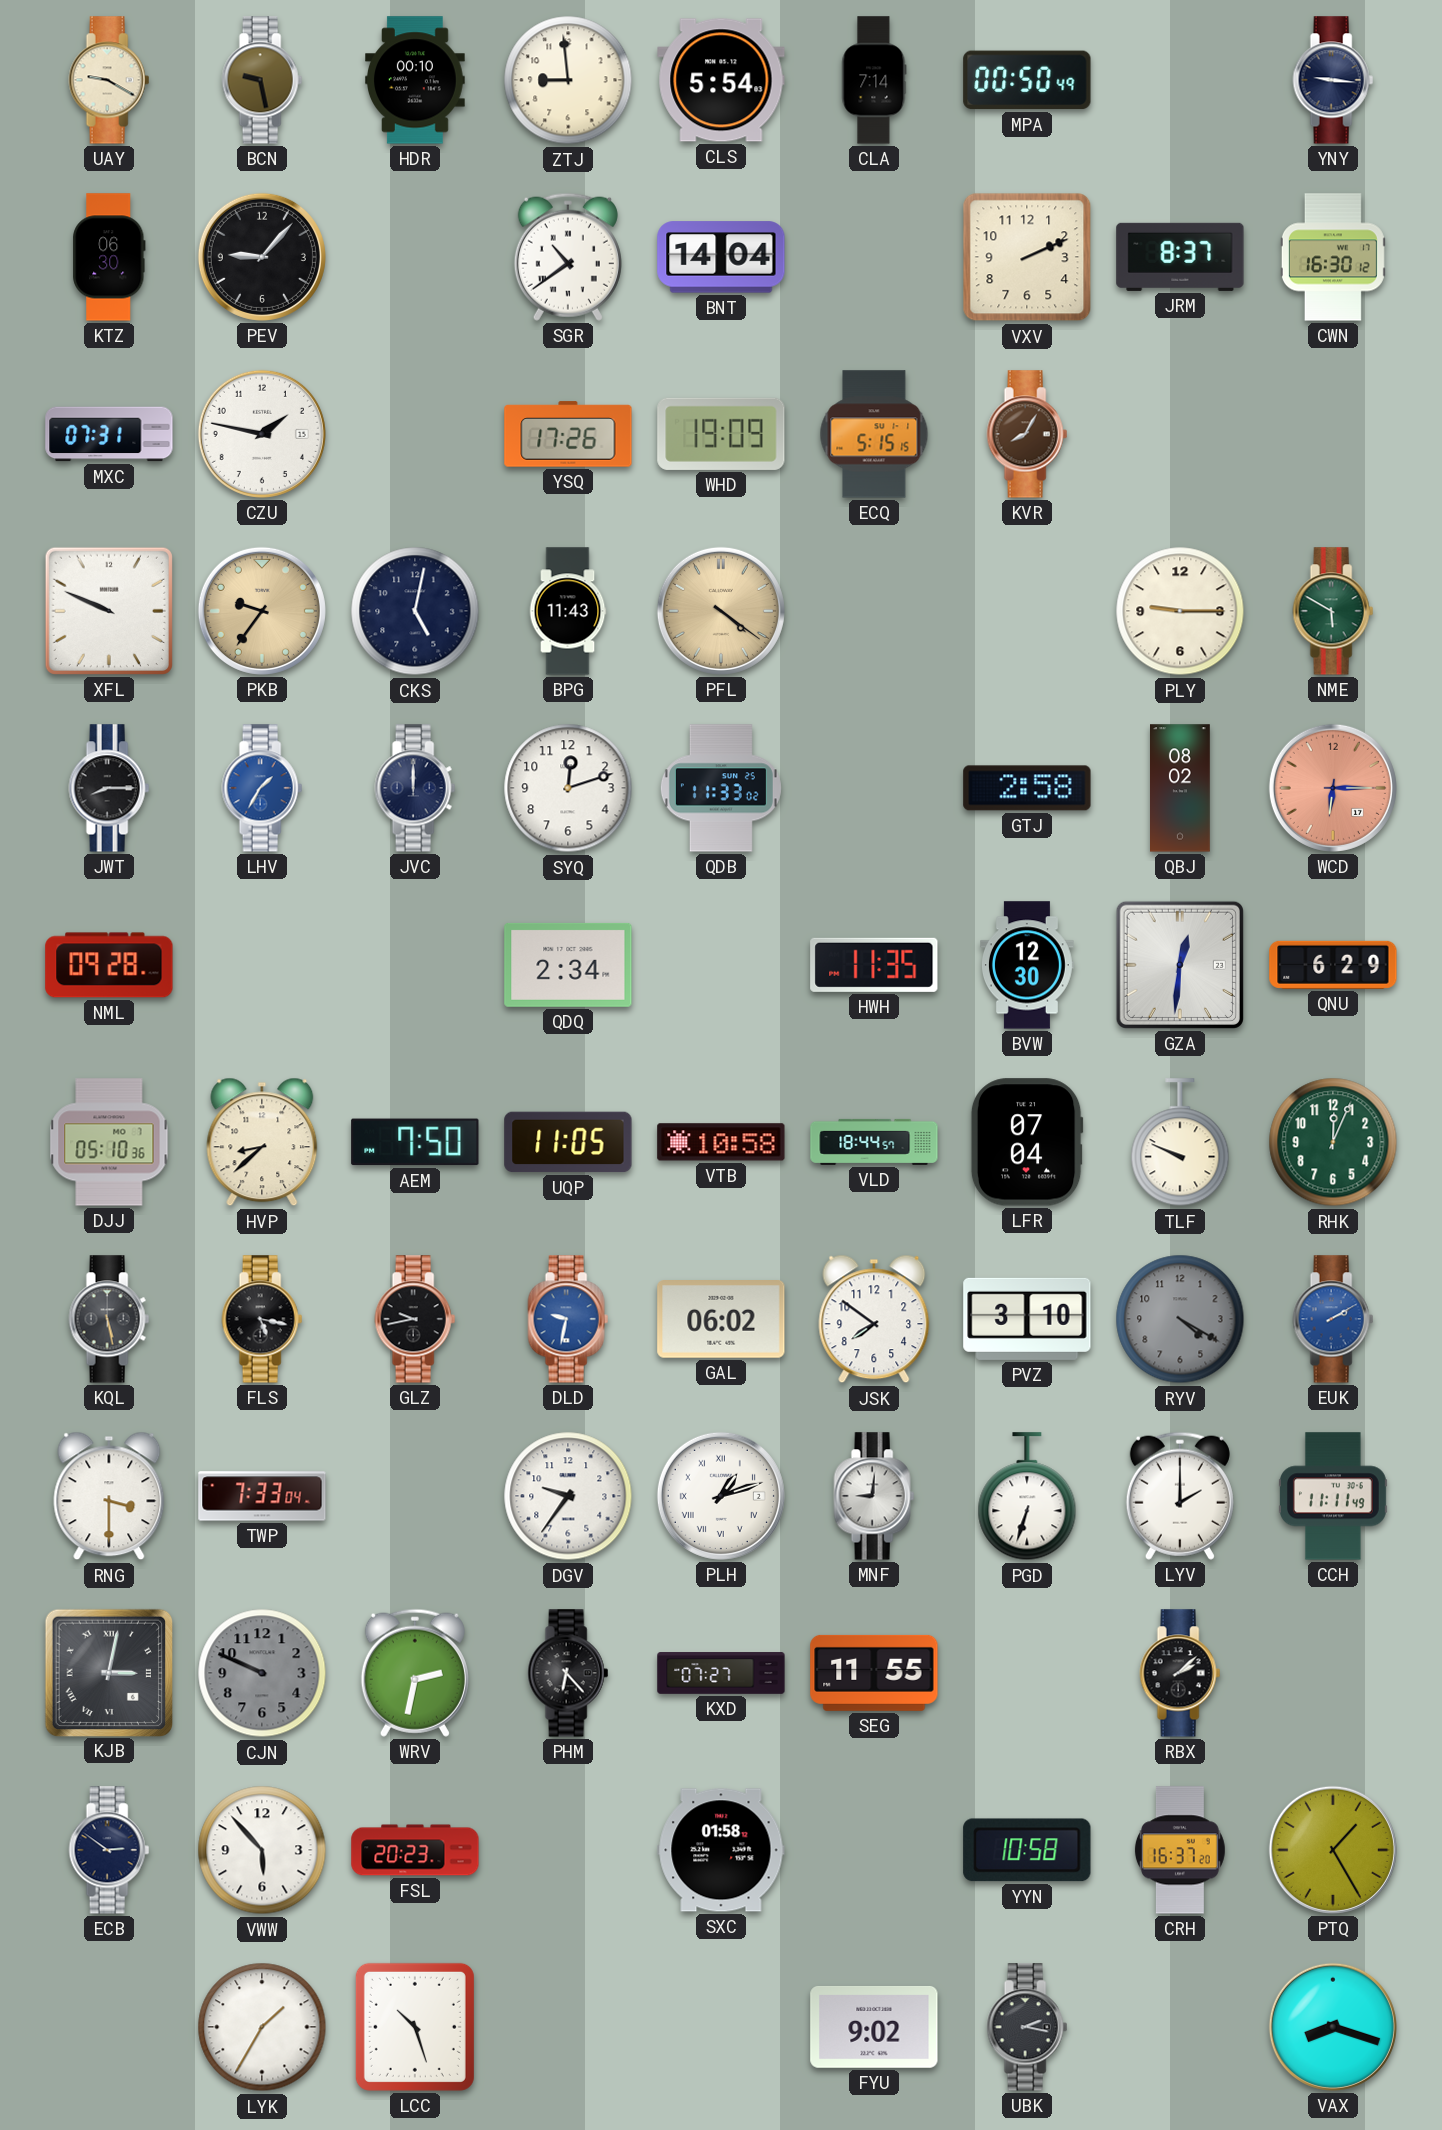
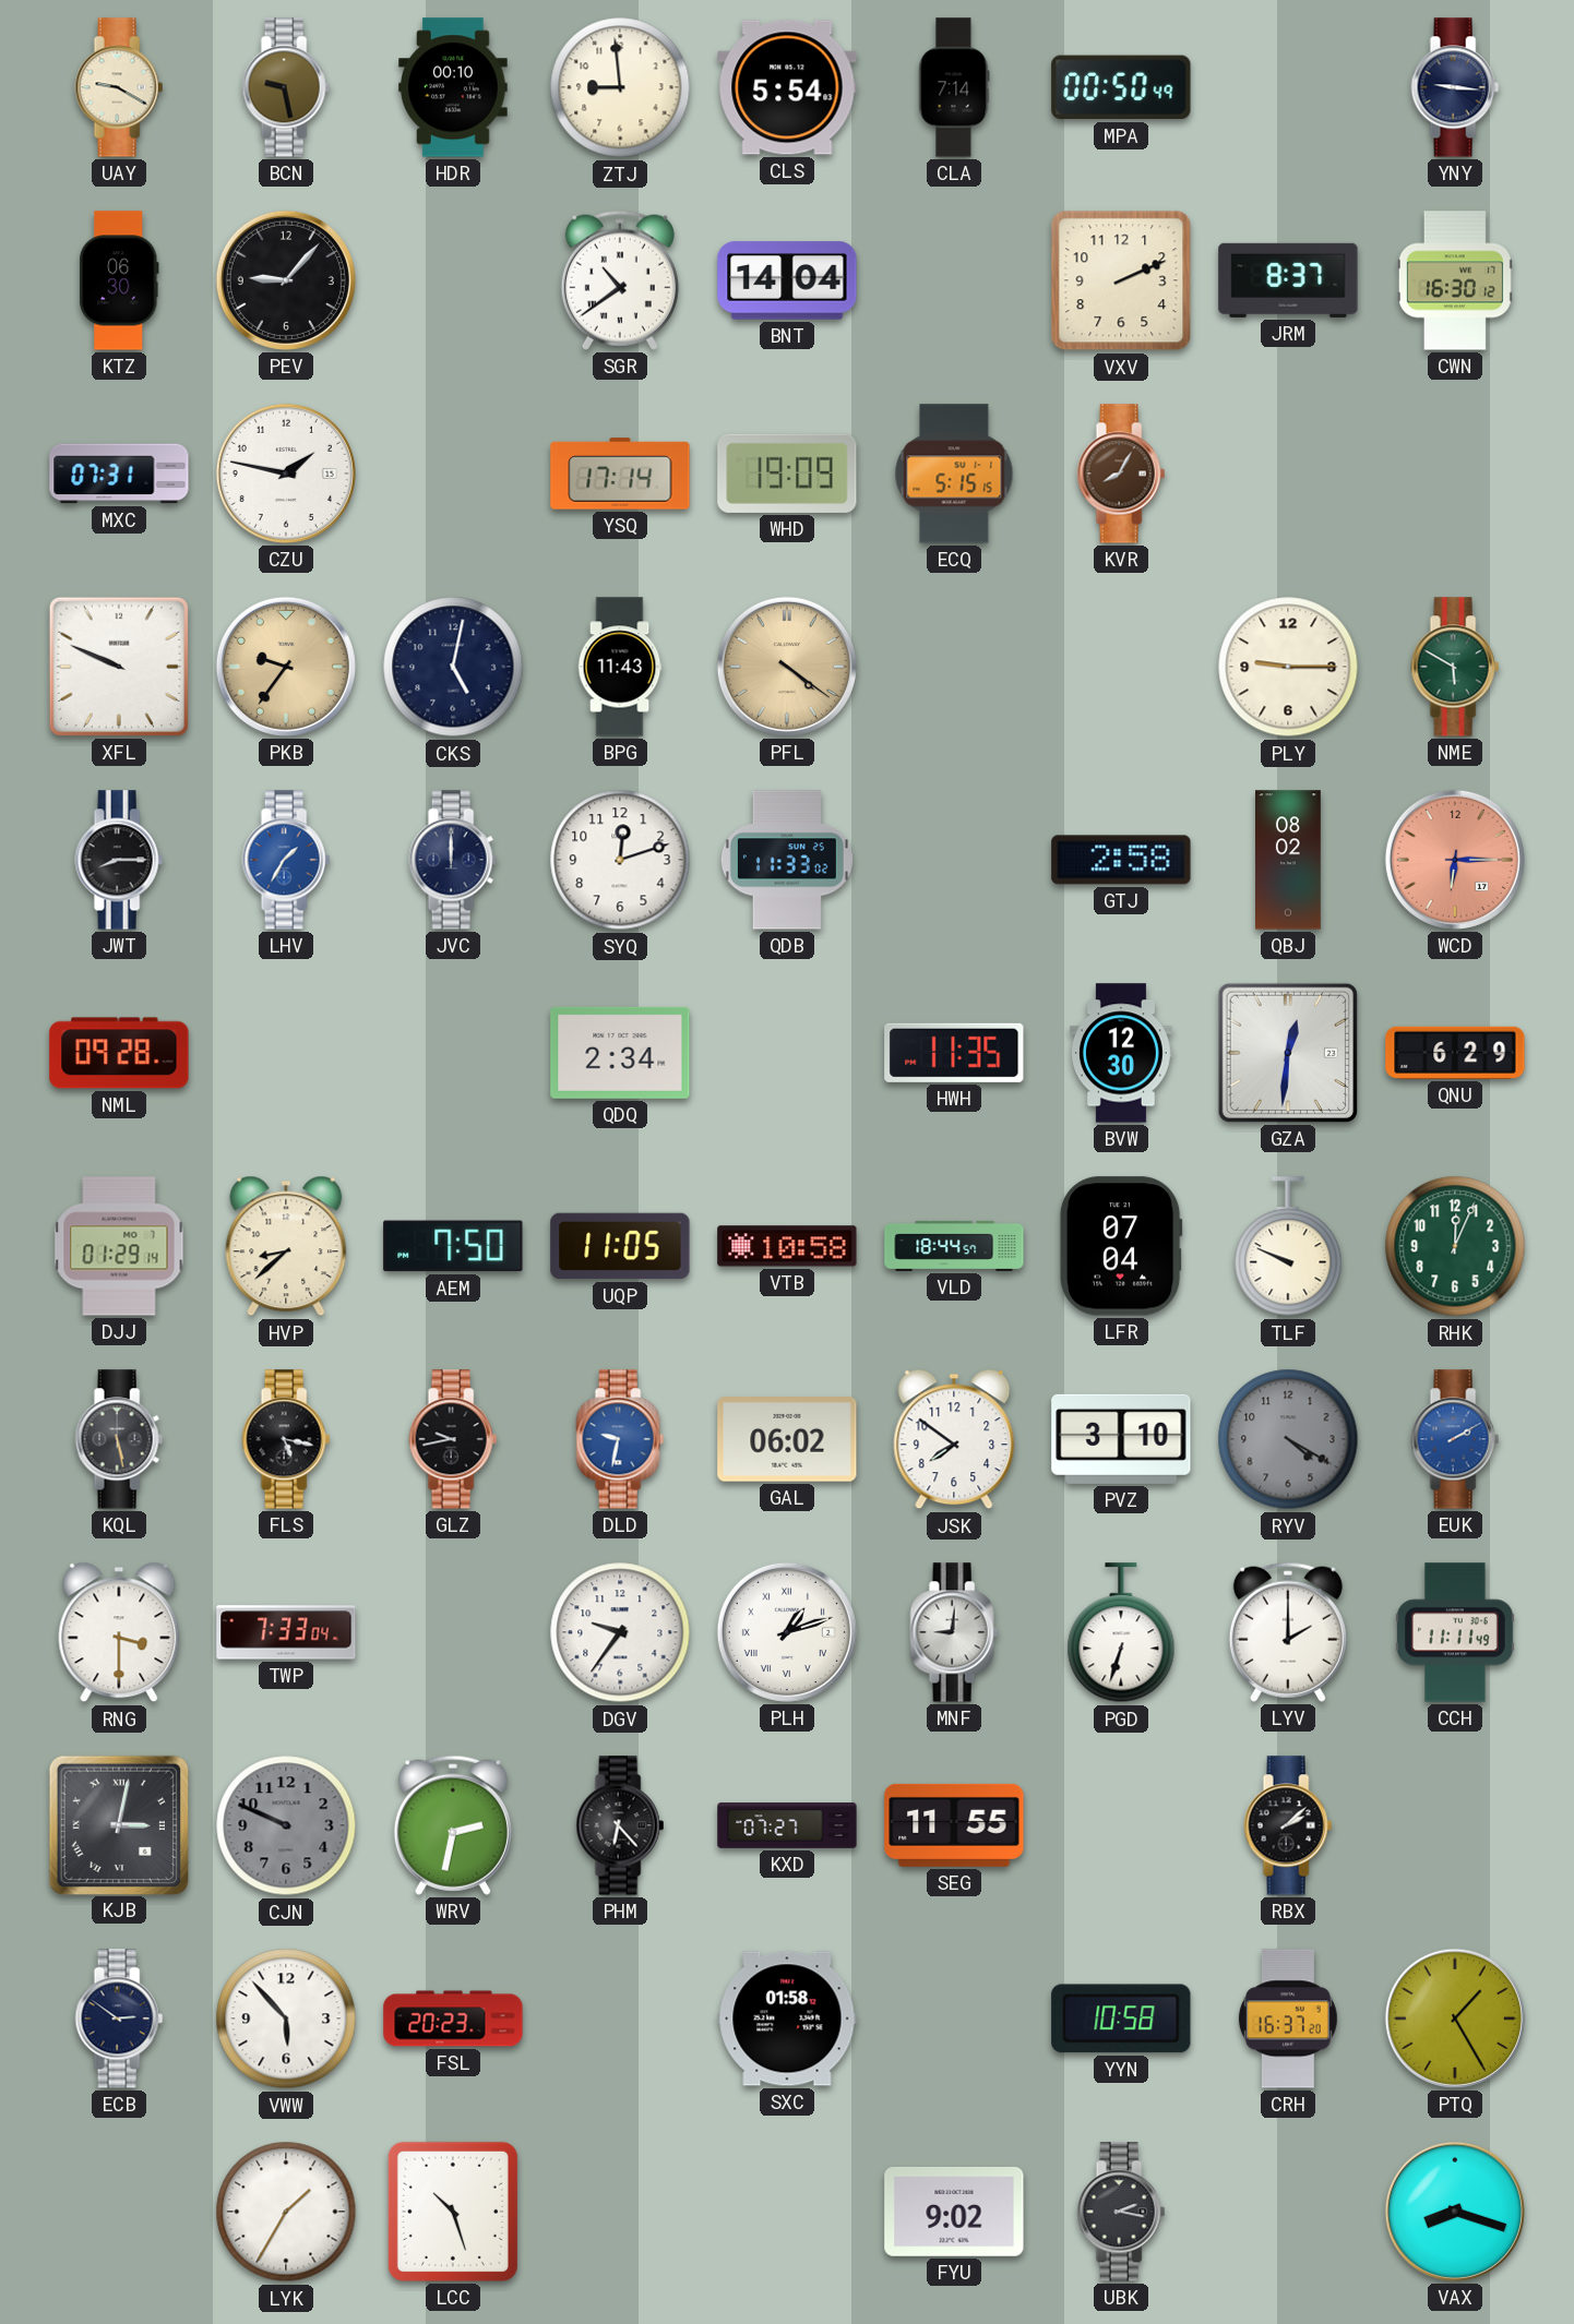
YSQ: 17:26 -> 17:14 (620, 474)
DJJ: 05:10 -> 01:29 (119, 1246)
